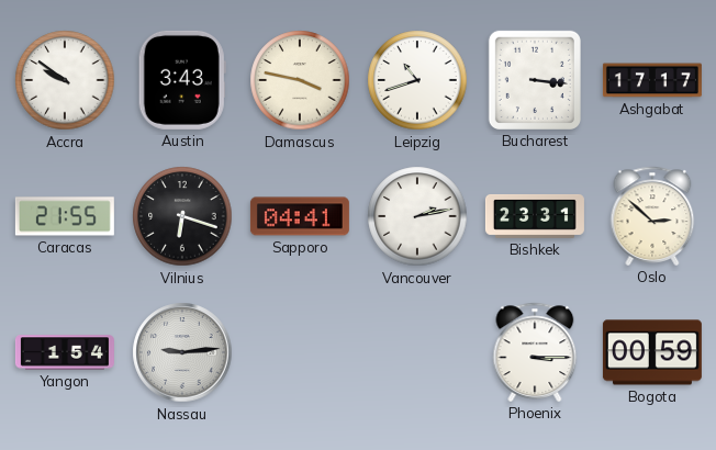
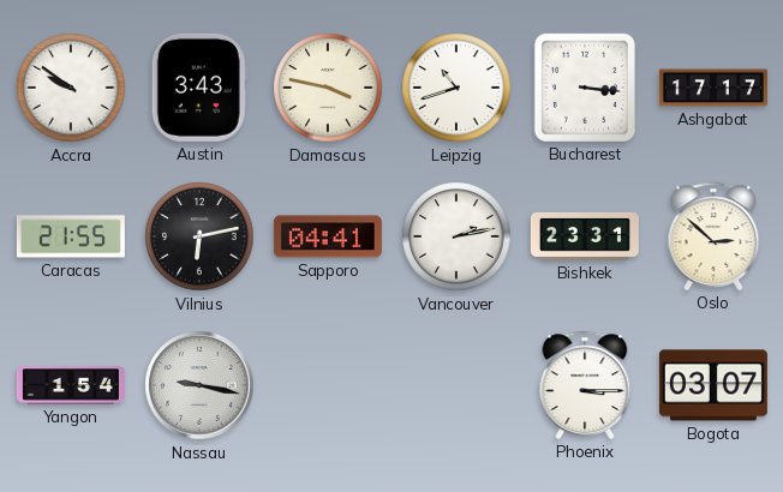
Vilnius: 6:18 -> 6:13 (199, 236)
Nassau: 9:14 -> 9:17 (199, 385)
Bogota: 00:59 -> 03:07 (713, 385)
